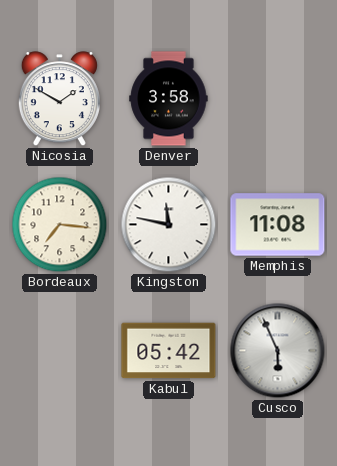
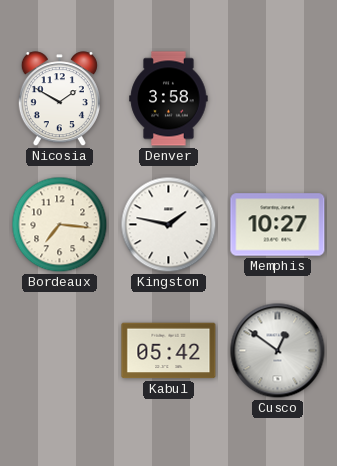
Kingston: 11:47 -> 1:47 (169, 225)
Memphis: 11:08 -> 10:27 (278, 225)
Cusco: 5:56 -> 12:51 (278, 351)
